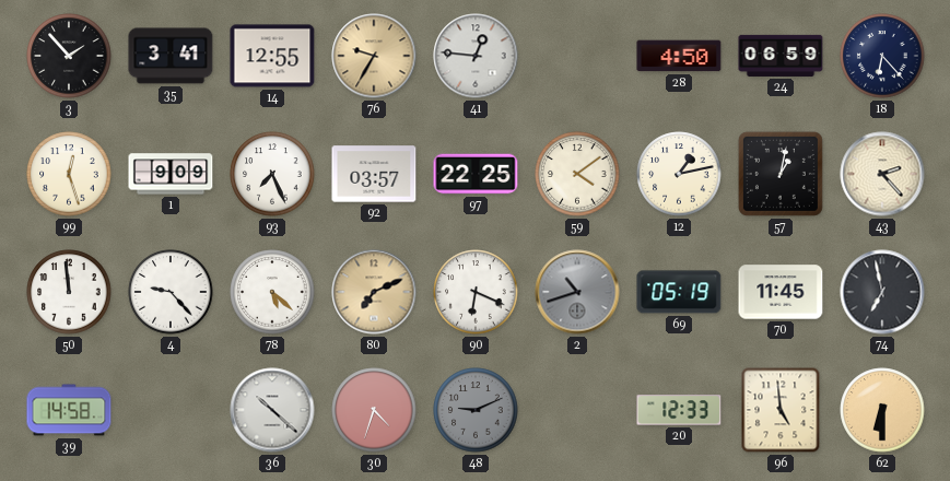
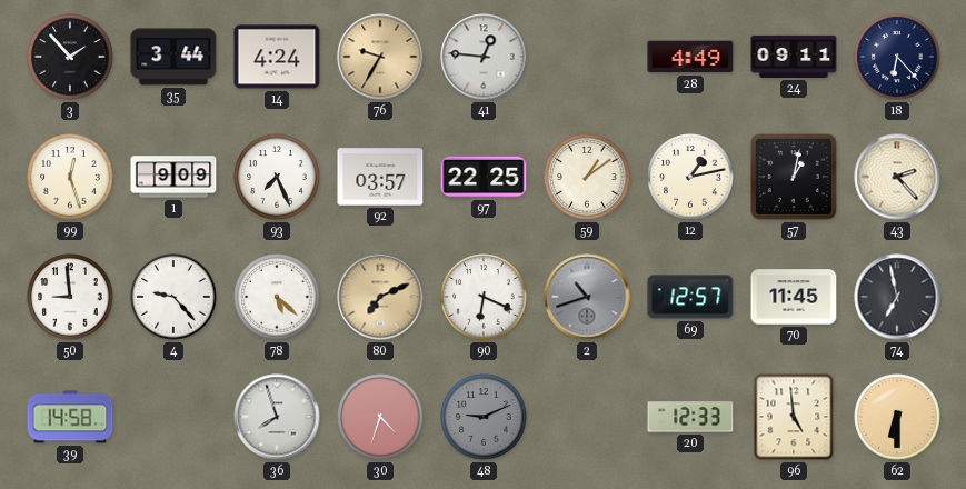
35: 3:41 -> 3:44 (173, 57)
14: 12:55 -> 4:24 (277, 57)
28: 4:50 -> 4:49 (690, 57)
24: 06:59 -> 09:11 (794, 57)
59: 4:09 -> 1:09 (587, 177)
50: 11:59 -> 8:59 (70, 297)
69: 05:19 -> 12:57 (690, 297)
36: 10:22 -> 7:57 (277, 417)
